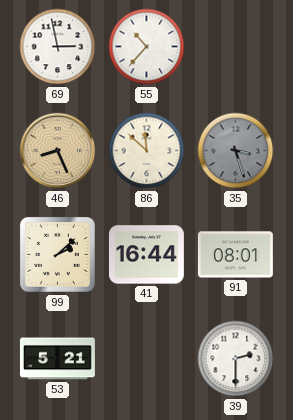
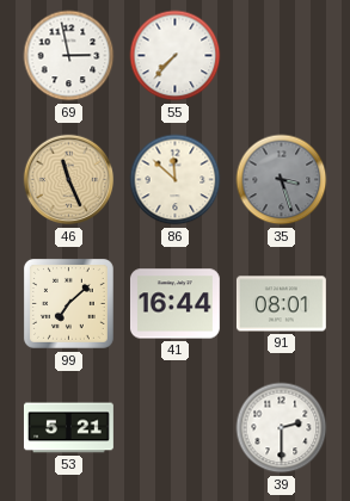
55: 10:37 -> 7:37 (176, 56)
46: 8:26 -> 11:26 (69, 180)
99: 2:08 -> 7:08 (68, 303)
